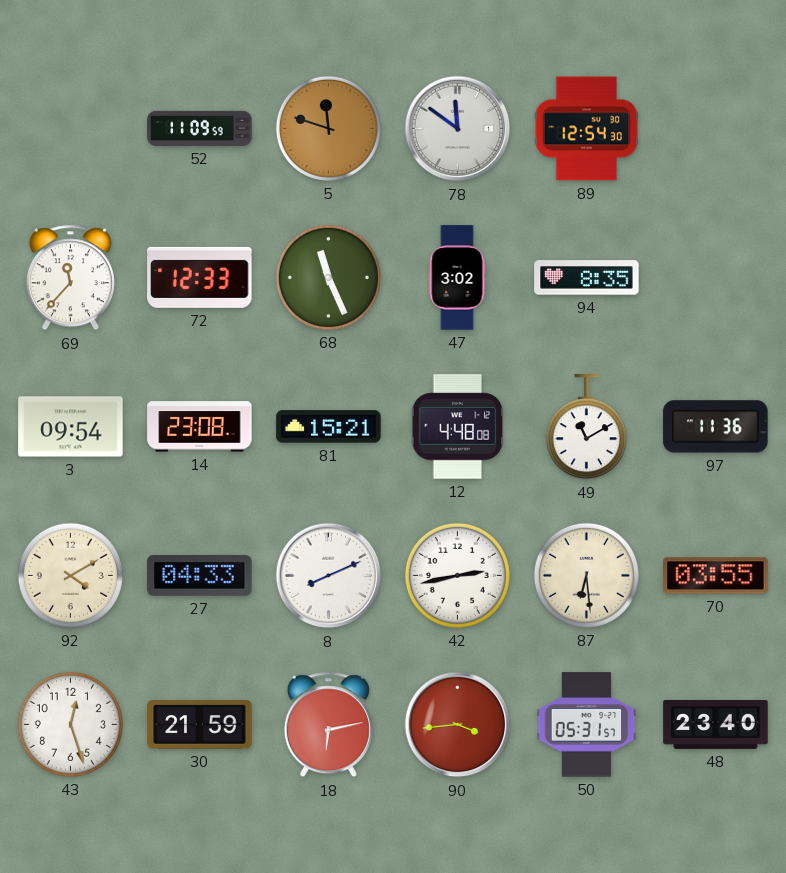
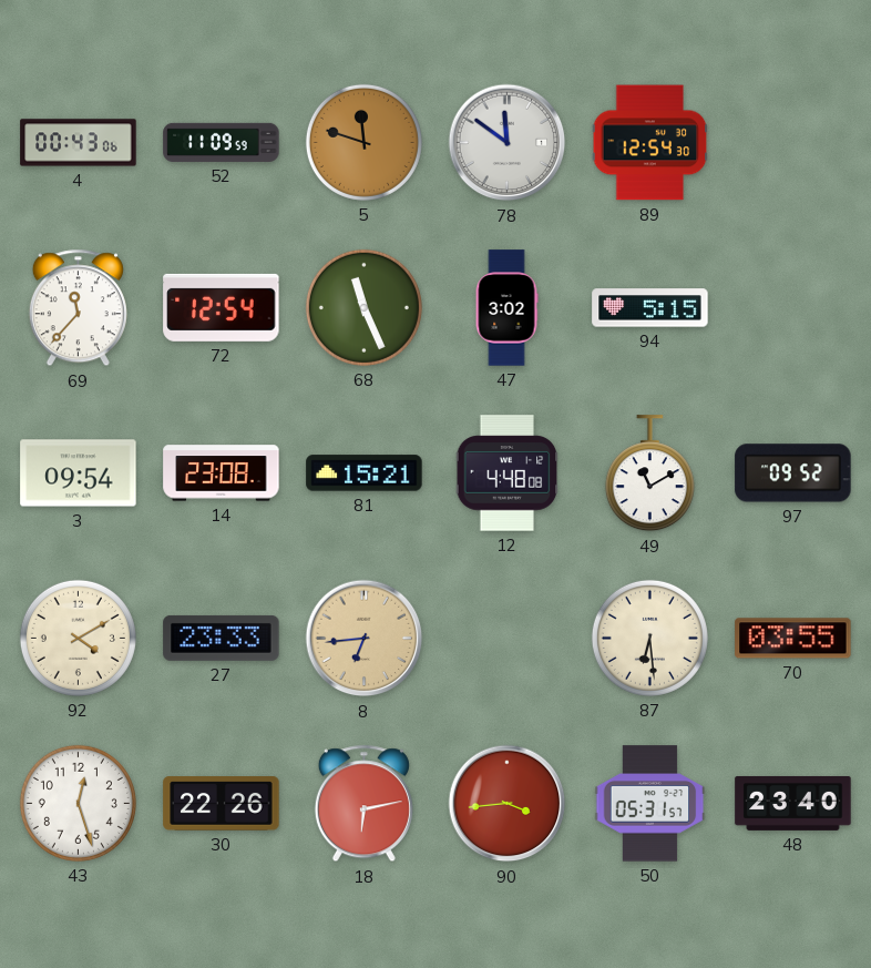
4: none -> 00:43 (79, 143)
72: 12:33 -> 12:54 (222, 307)
94: 8:35 -> 5:15 (650, 308)
97: 11:36 -> 09:52 (793, 473)
27: 04:33 -> 23:33 (222, 638)
8: 8:11 -> 6:44 (365, 639)
8 dial: white -> champagne (365, 639)
42: 2:43 -> none (457, 575)
30: 21:59 -> 22:26 (222, 804)
